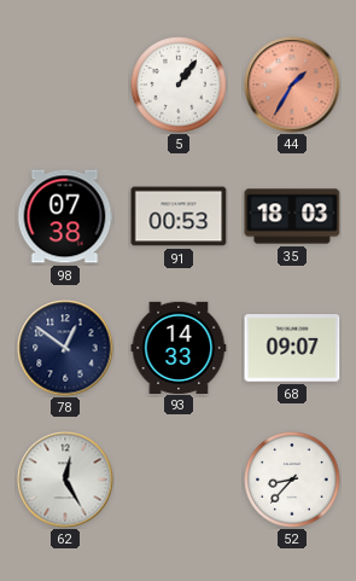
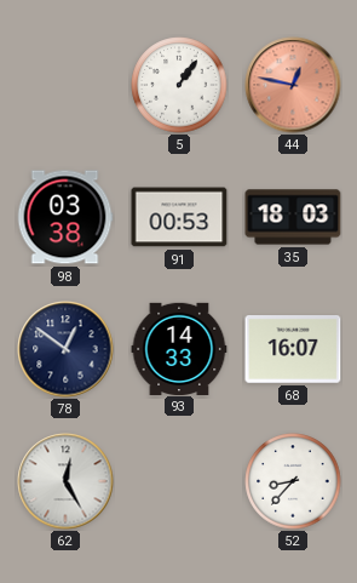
44: 1:35 -> 12:47 (293, 85)
98: 07:38 -> 03:38 (65, 217)
68: 09:07 -> 16:07 (293, 349)
